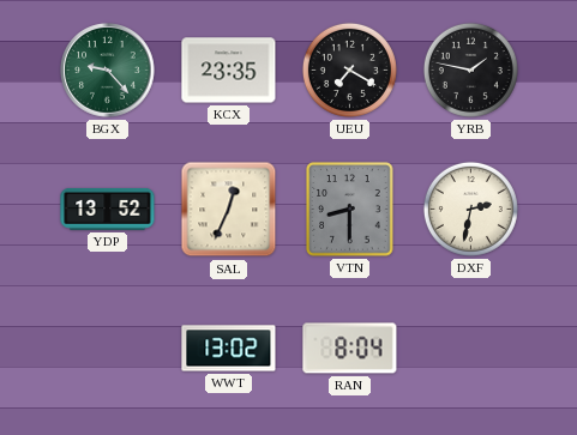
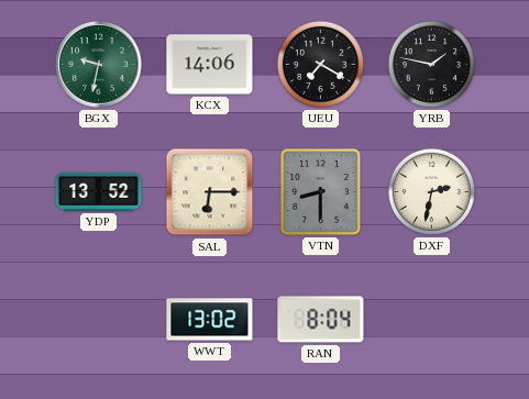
BGX: 9:23 -> 9:32 (99, 65)
KCX: 23:35 -> 14:06 (210, 65)
SAL: 12:34 -> 6:15 (210, 192)
